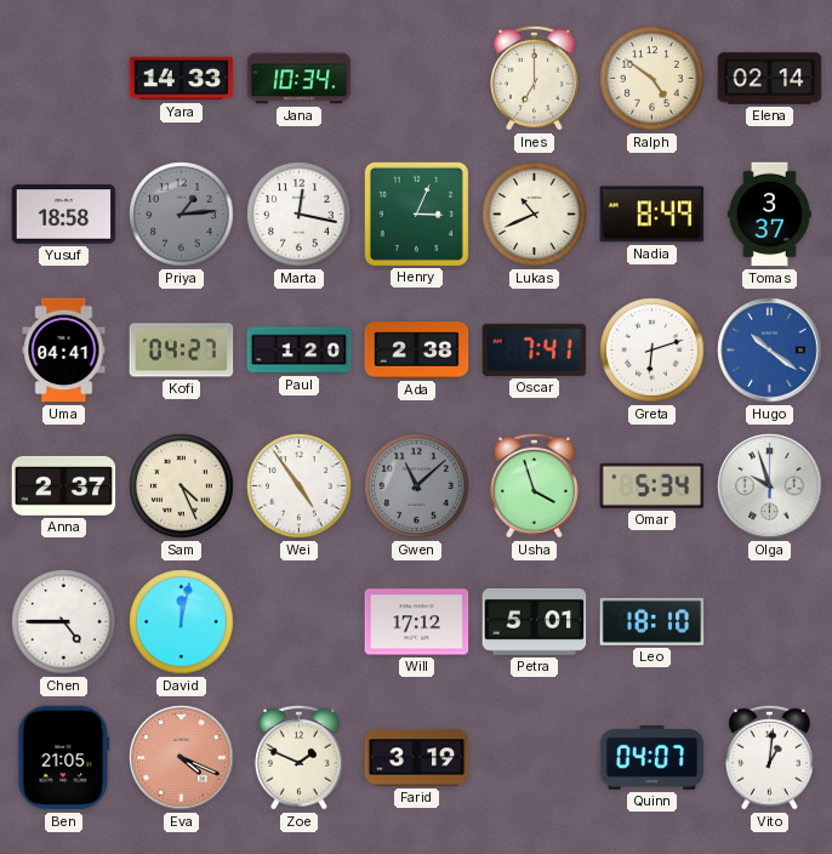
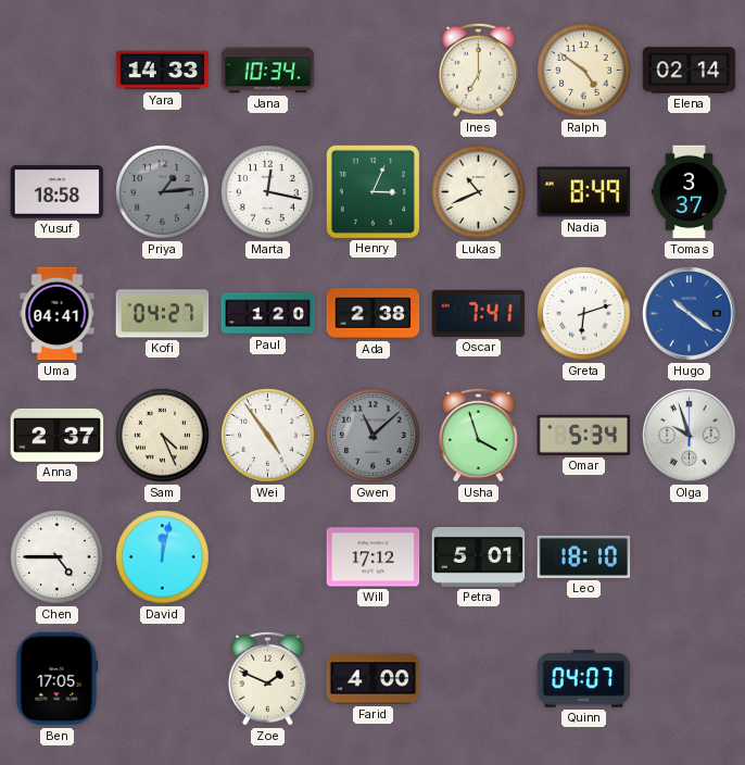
Ben: 21:05 -> 17:05 (58, 679)
Eva: 4:19 -> none (182, 758)
Farid: 3:19 -> 4:00 (374, 679)
Vito: 1:01 -> none (769, 757)
